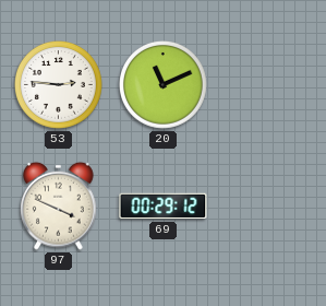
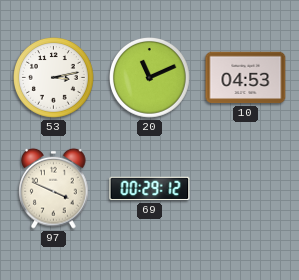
53: 2:46 -> 3:13 (54, 78)
10: none -> 04:53 (246, 78)
